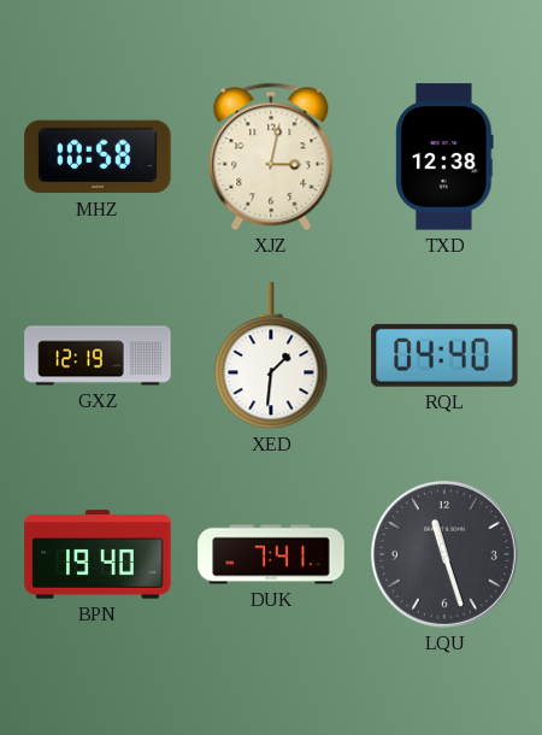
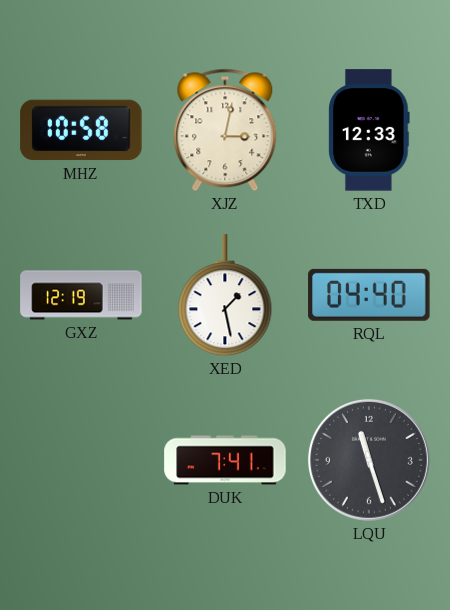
TXD: 12:38 -> 12:33 (369, 130)
XED: 1:31 -> 1:28 (225, 296)
BPN: 19:40 -> none (98, 554)
